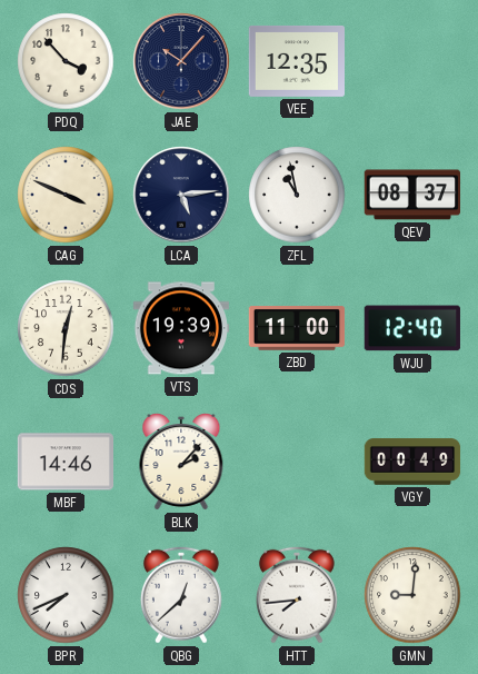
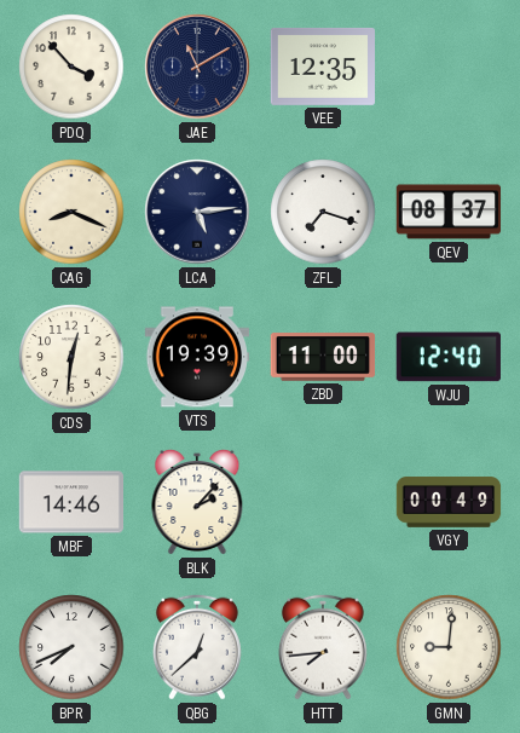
JAE: 10:07 -> 11:10 (197, 67)
CAG: 3:49 -> 8:19 (71, 212)
ZFL: 10:58 -> 7:18 (323, 212)
